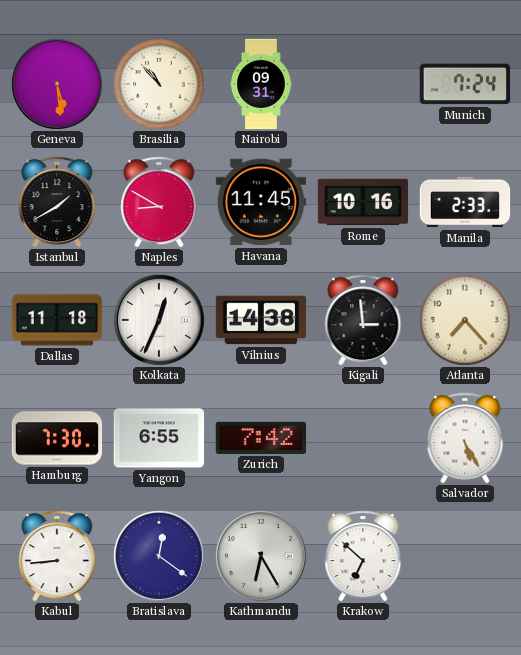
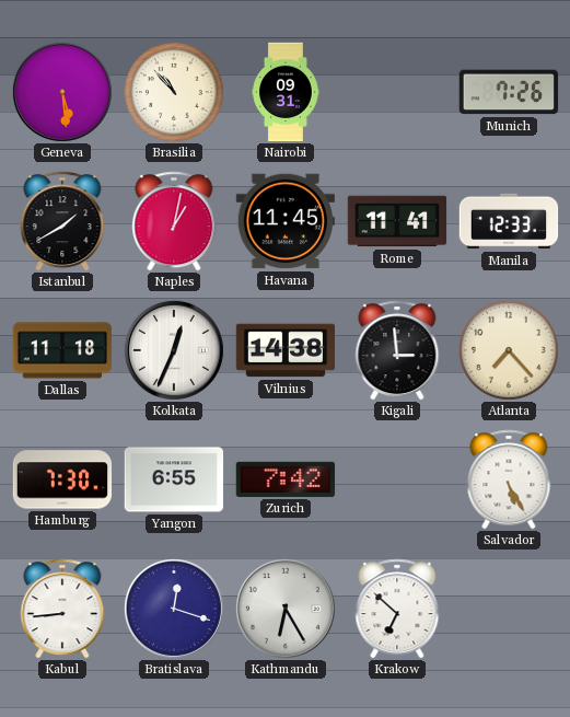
Munich: 7:24 -> 7:26 (509, 92)
Naples: 8:50 -> 1:02 (174, 221)
Rome: 10:16 -> 11:41 (397, 221)
Manila: 2:33 -> 12:33 (509, 221)
Bratislava: 12:21 -> 12:18 (174, 609)
